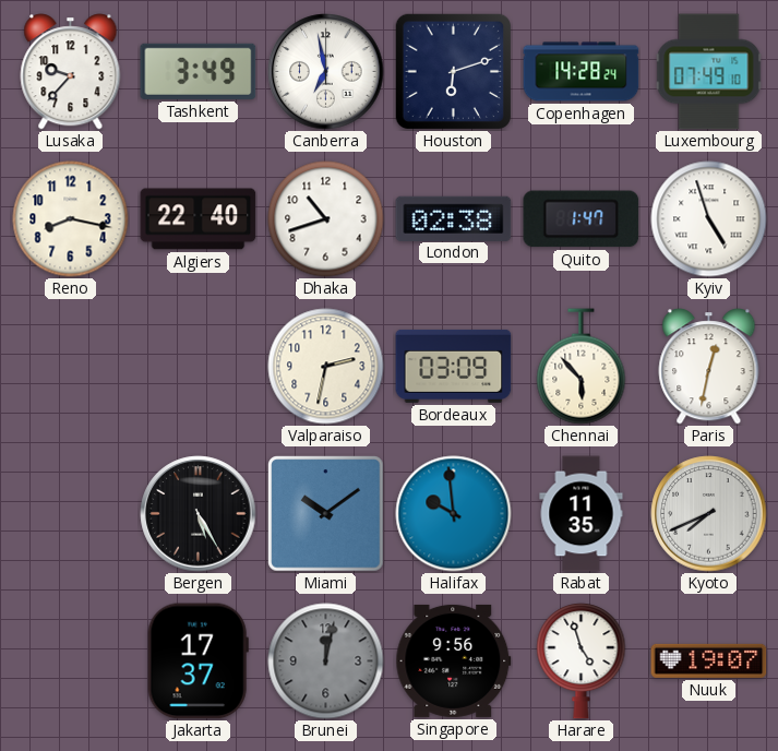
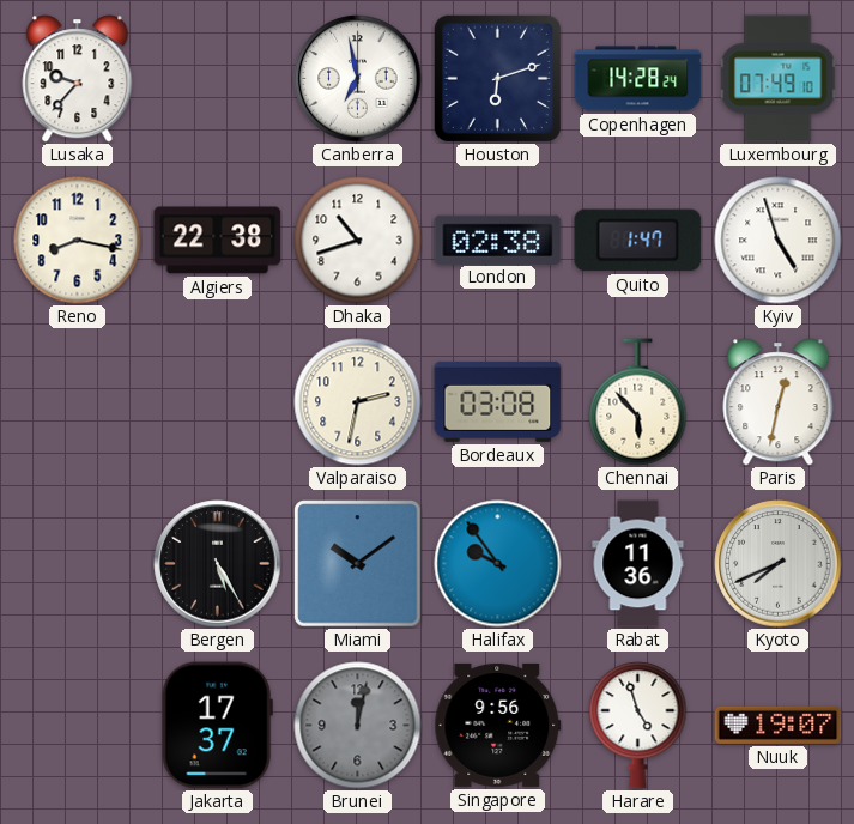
Tashkent: 3:49 -> none (199, 71)
Algiers: 22:40 -> 22:38 (218, 241)
Bordeaux: 03:09 -> 03:08 (498, 401)
Halifax: 9:59 -> 9:54 (498, 564)
Rabat: 11:35 -> 11:36 (638, 564)
